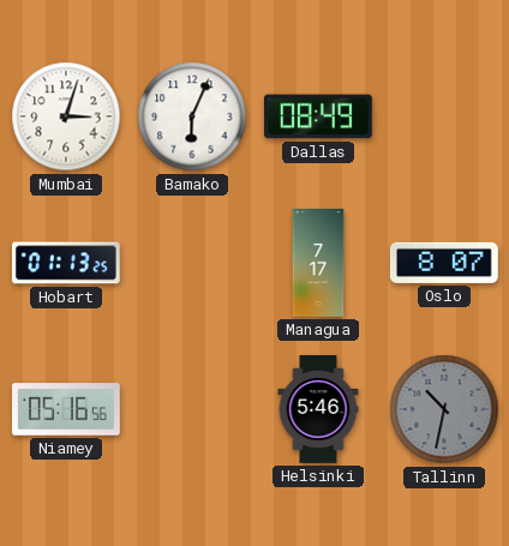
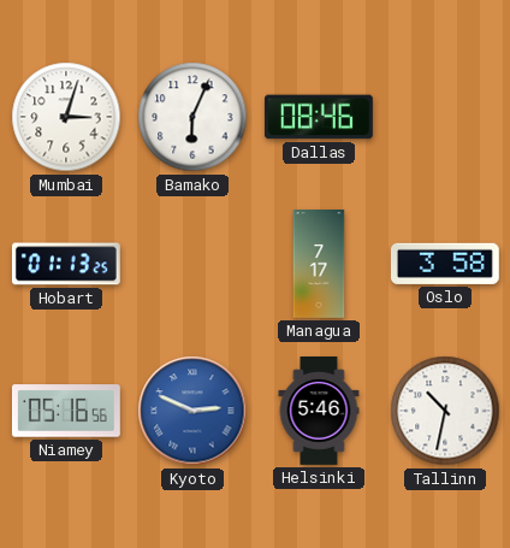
Dallas: 08:49 -> 08:46 (319, 117)
Oslo: 8:07 -> 3:58 (445, 264)
Kyoto: none -> 2:49 (192, 411)
Tallinn dial: grey -> white (445, 411)
